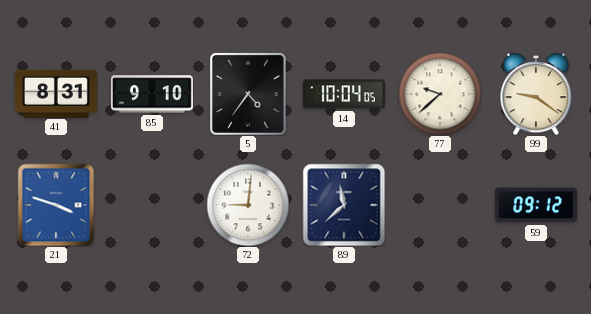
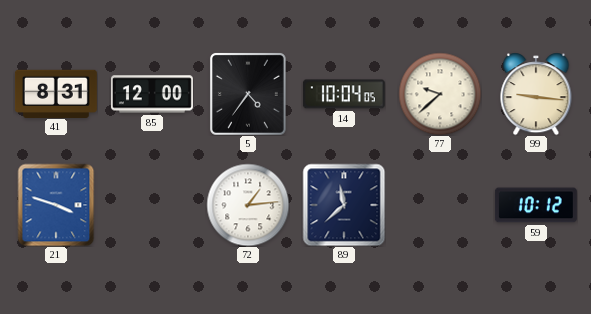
85: 9:10 -> 12:00 (152, 94)
99: 9:21 -> 9:16 (536, 94)
72: 9:01 -> 1:14 (248, 205)
59: 09:12 -> 10:12 (536, 205)
